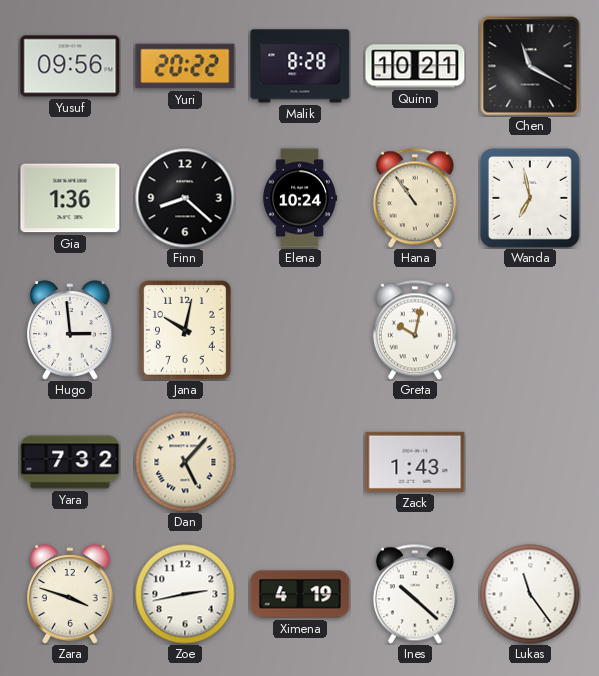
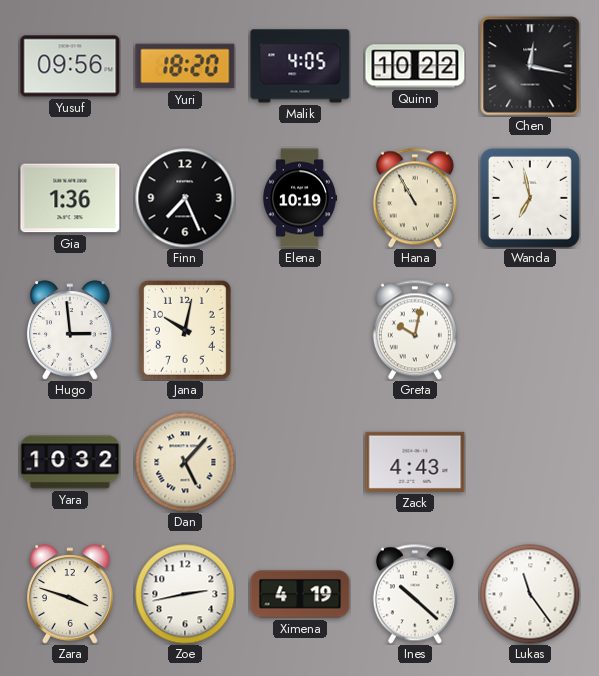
Yuri: 20:22 -> 18:20 (185, 66)
Malik: 8:28 -> 4:05 (300, 66)
Quinn: 10:21 -> 10:22 (415, 66)
Chen: 11:20 -> 12:17 (530, 66)
Finn: 8:22 -> 7:26 (185, 198)
Elena: 10:24 -> 10:19 (300, 198)
Hana: 10:54 -> 10:55 (415, 198)
Yara: 7:32 -> 10:32 (70, 462)
Zack: 1:43 -> 4:43 (415, 462)
